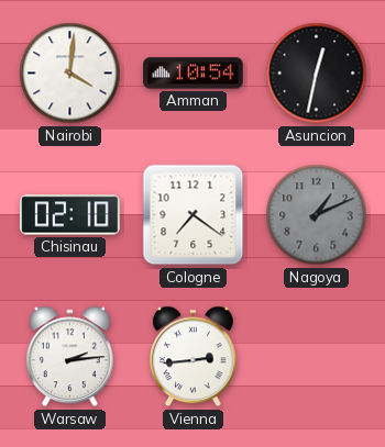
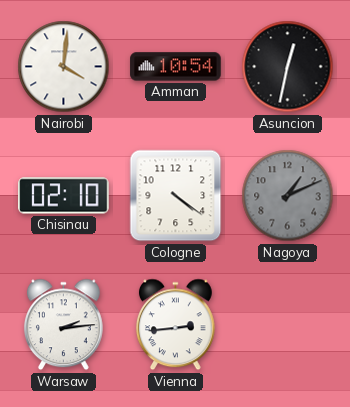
Cologne: 7:21 -> 4:21 (176, 196)
